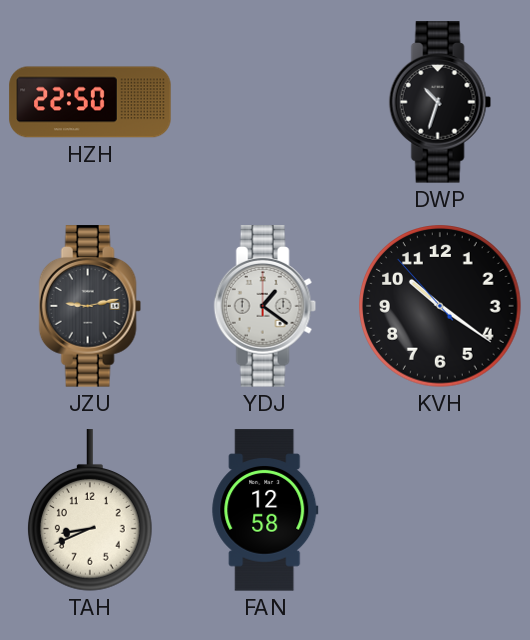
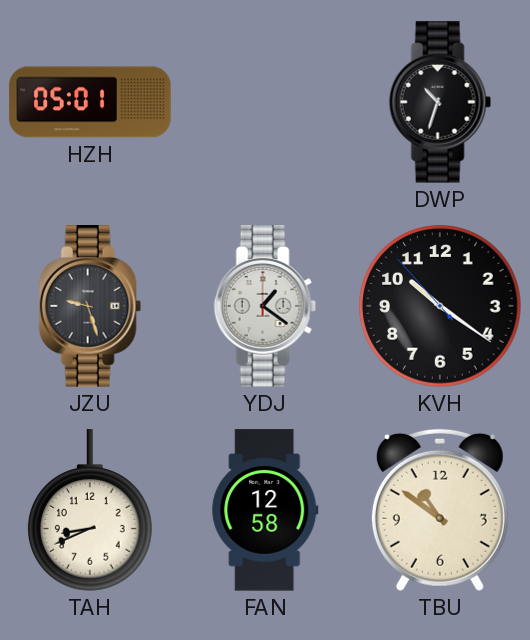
HZH: 22:50 -> 05:01 (90, 102)
JZU: 9:13 -> 9:27 (90, 306)
TBU: none -> 10:51 (440, 510)
